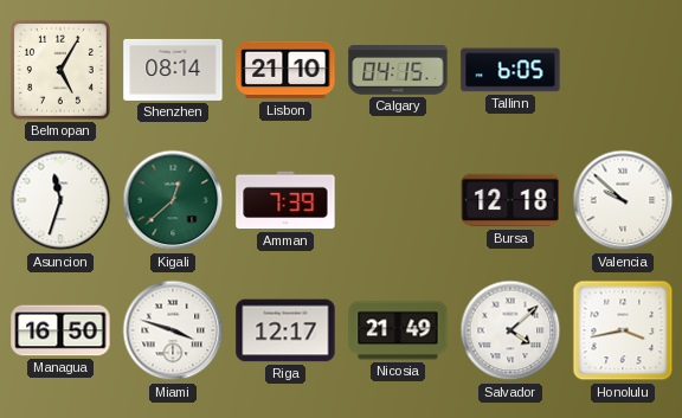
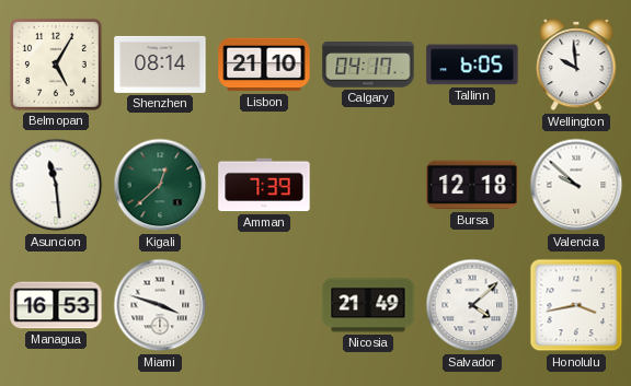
Calgary: 04:15 -> 04:17 (368, 65)
Wellington: none -> 9:59 (576, 65)
Asuncion: 11:33 -> 11:29 (56, 185)
Managua: 16:50 -> 16:53 (56, 305)
Riga: 12:17 -> none (285, 330)
